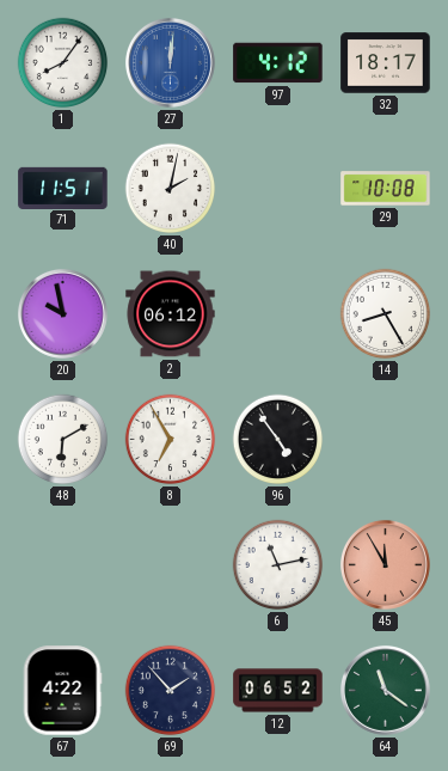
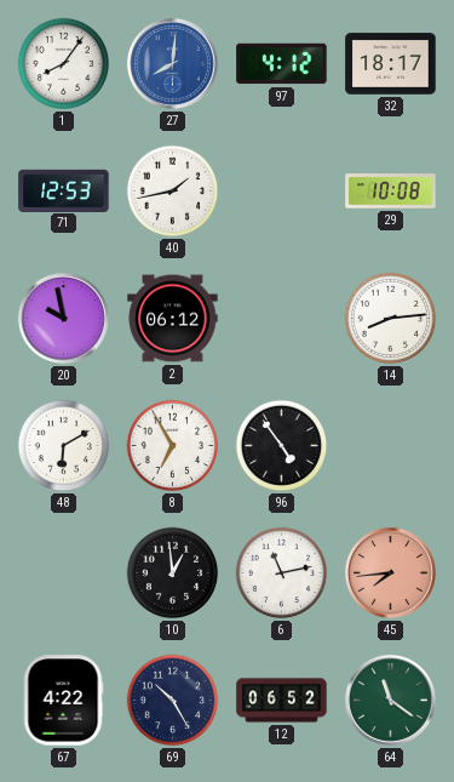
27: 12:01 -> 8:01 (172, 63)
71: 11:51 -> 12:53 (64, 190)
40: 2:02 -> 1:43 (173, 192)
14: 8:25 -> 8:14 (391, 319)
10: none -> 12:59 (173, 573)
45: 11:55 -> 7:44 (390, 572)
69: 1:53 -> 10:25 (173, 701)
